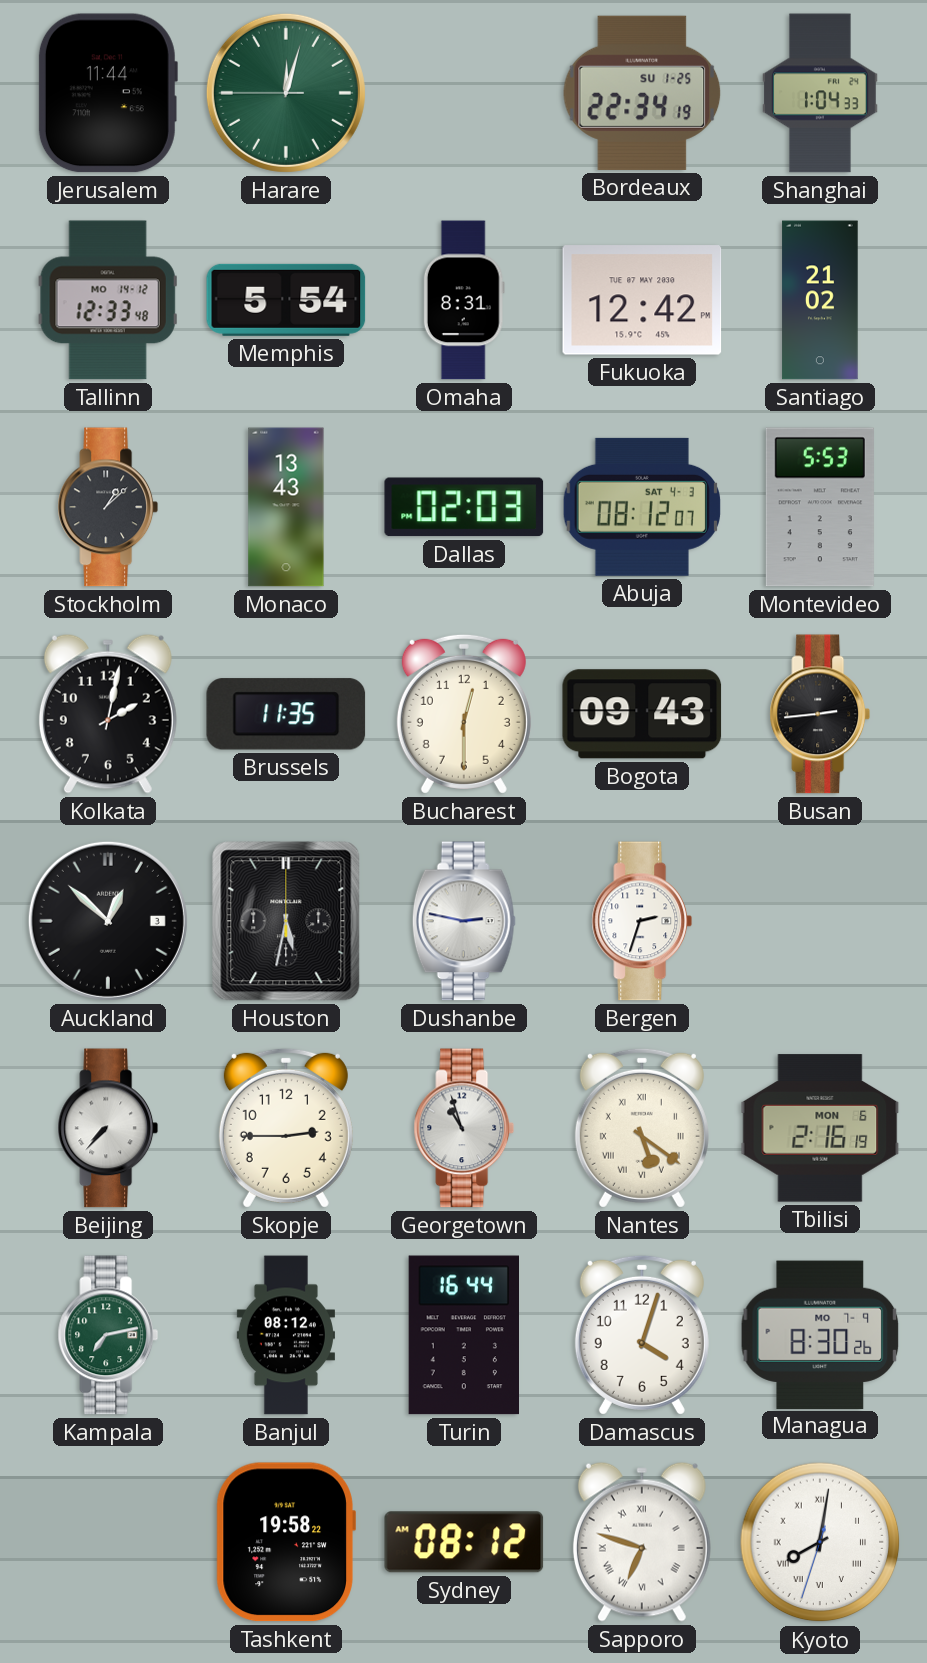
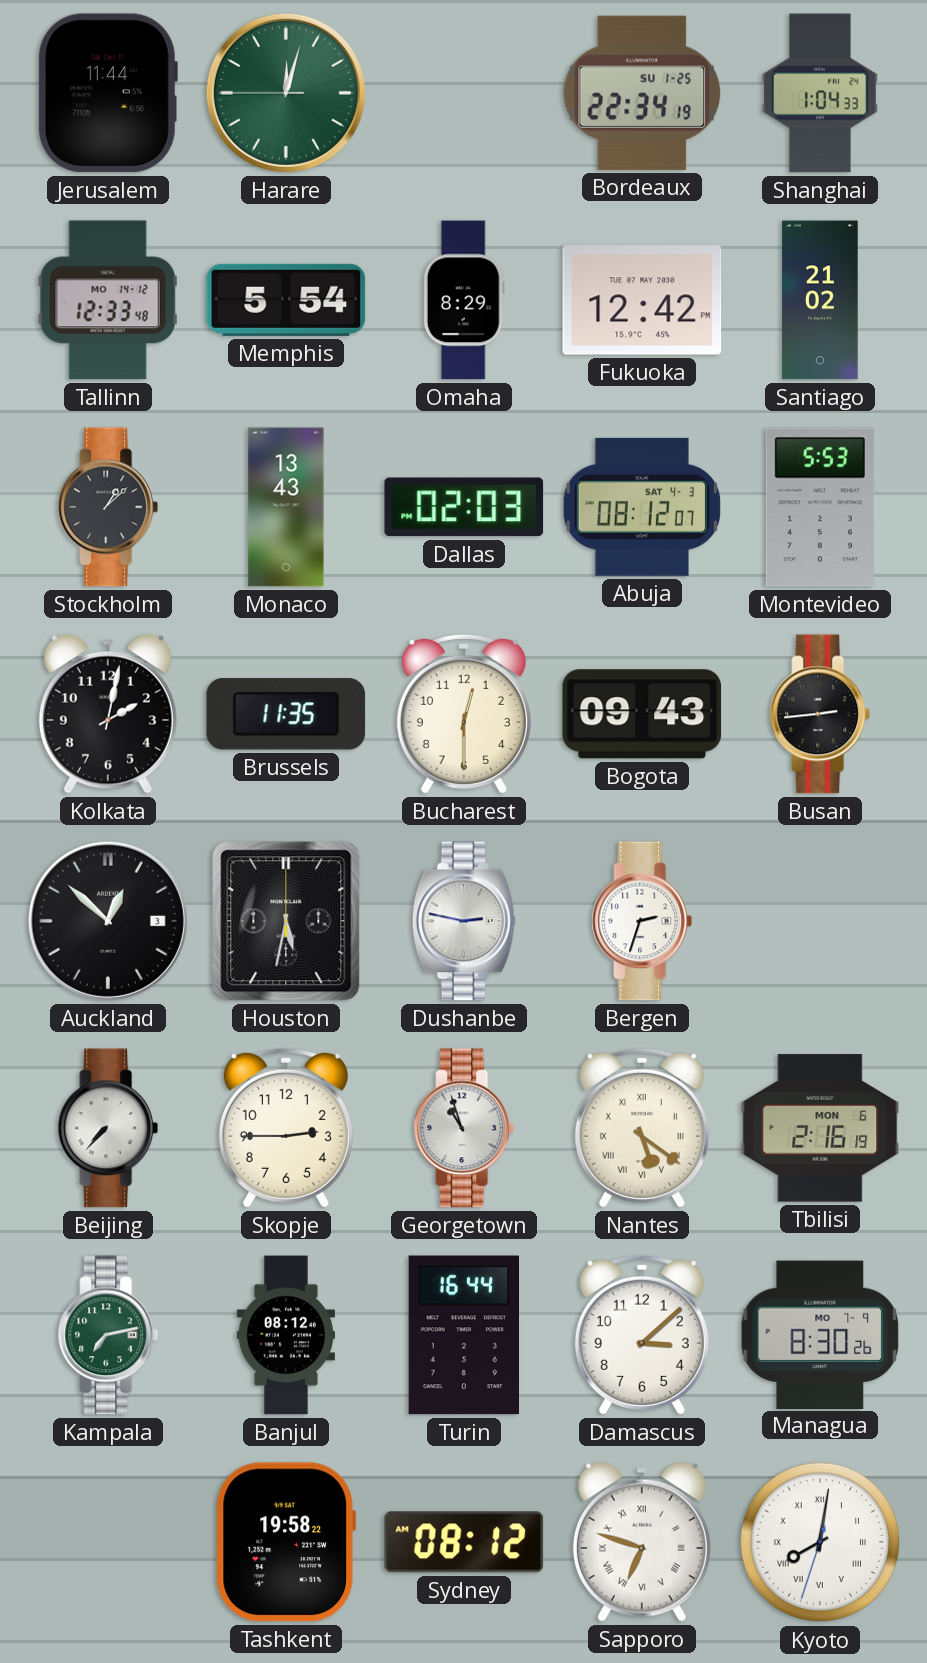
Omaha: 8:31 -> 8:29 (464, 300)
Damascus: 4:03 -> 3:08 (642, 1335)
